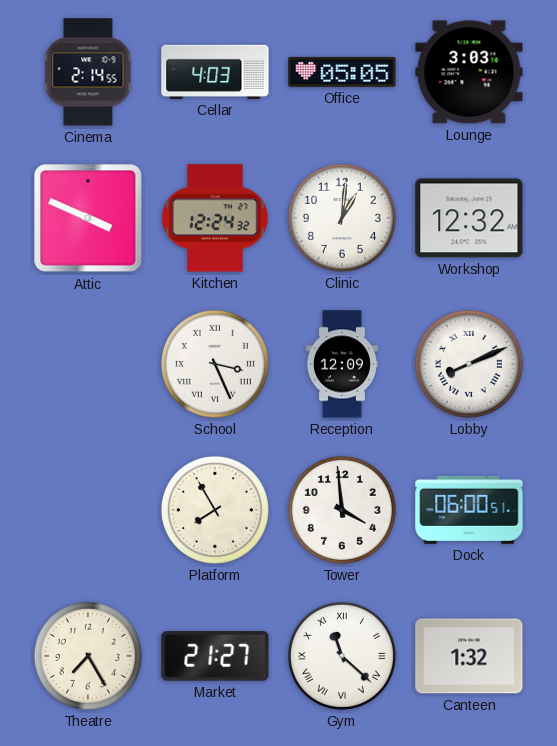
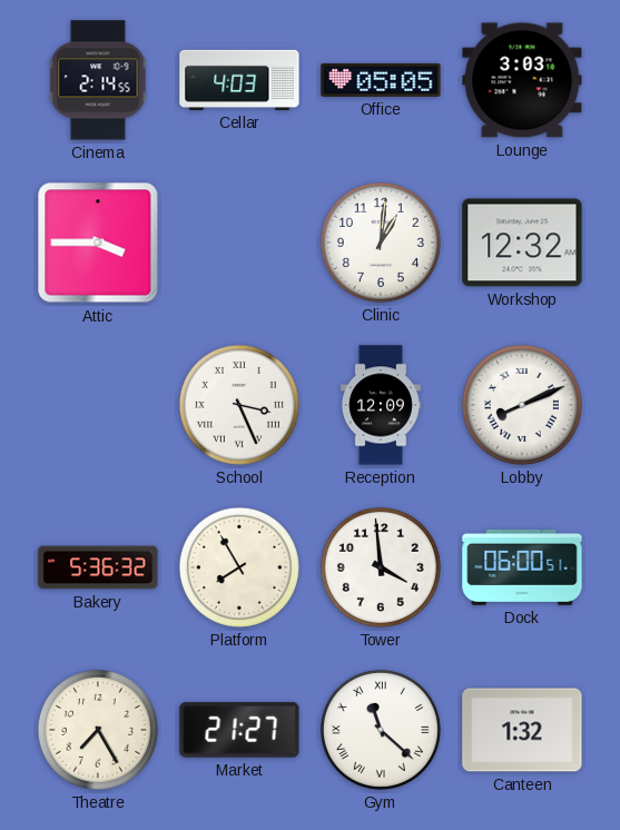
Attic: 3:49 -> 3:45 (98, 243)
Kitchen: 12:24 -> none (215, 218)
Bakery: none -> 5:36 (98, 567)
